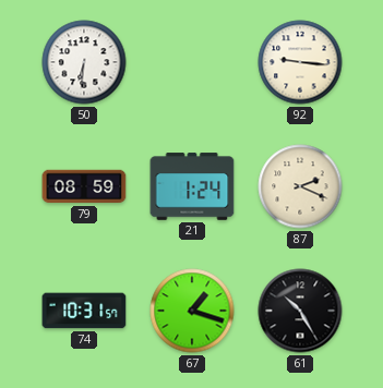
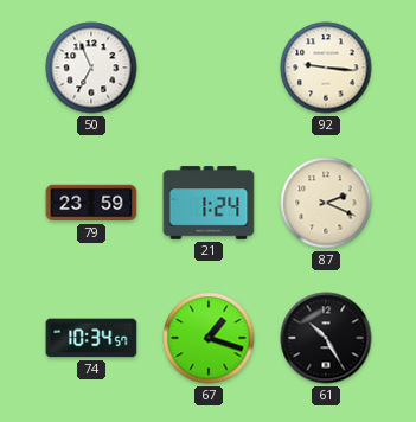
50: 6:31 -> 6:56 (91, 68)
79: 08:59 -> 23:59 (91, 203)
74: 10:31 -> 10:34 (91, 338)
